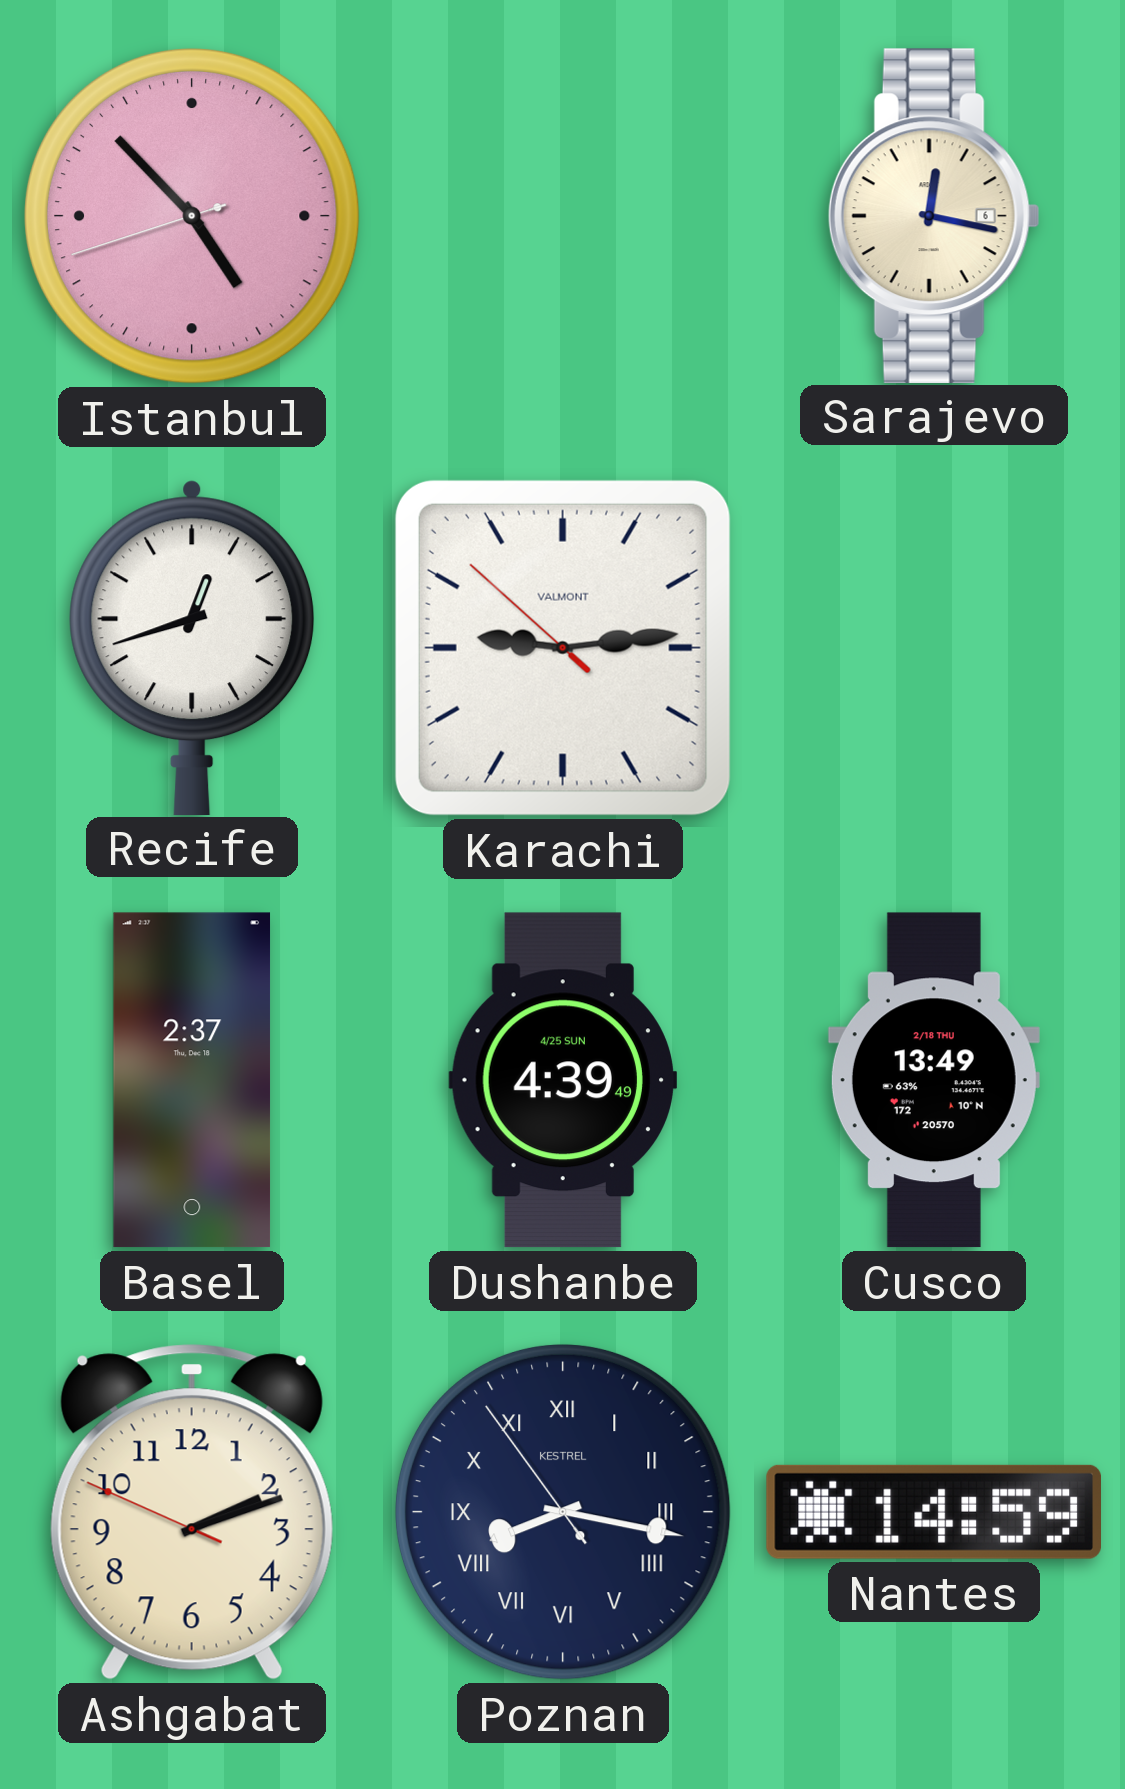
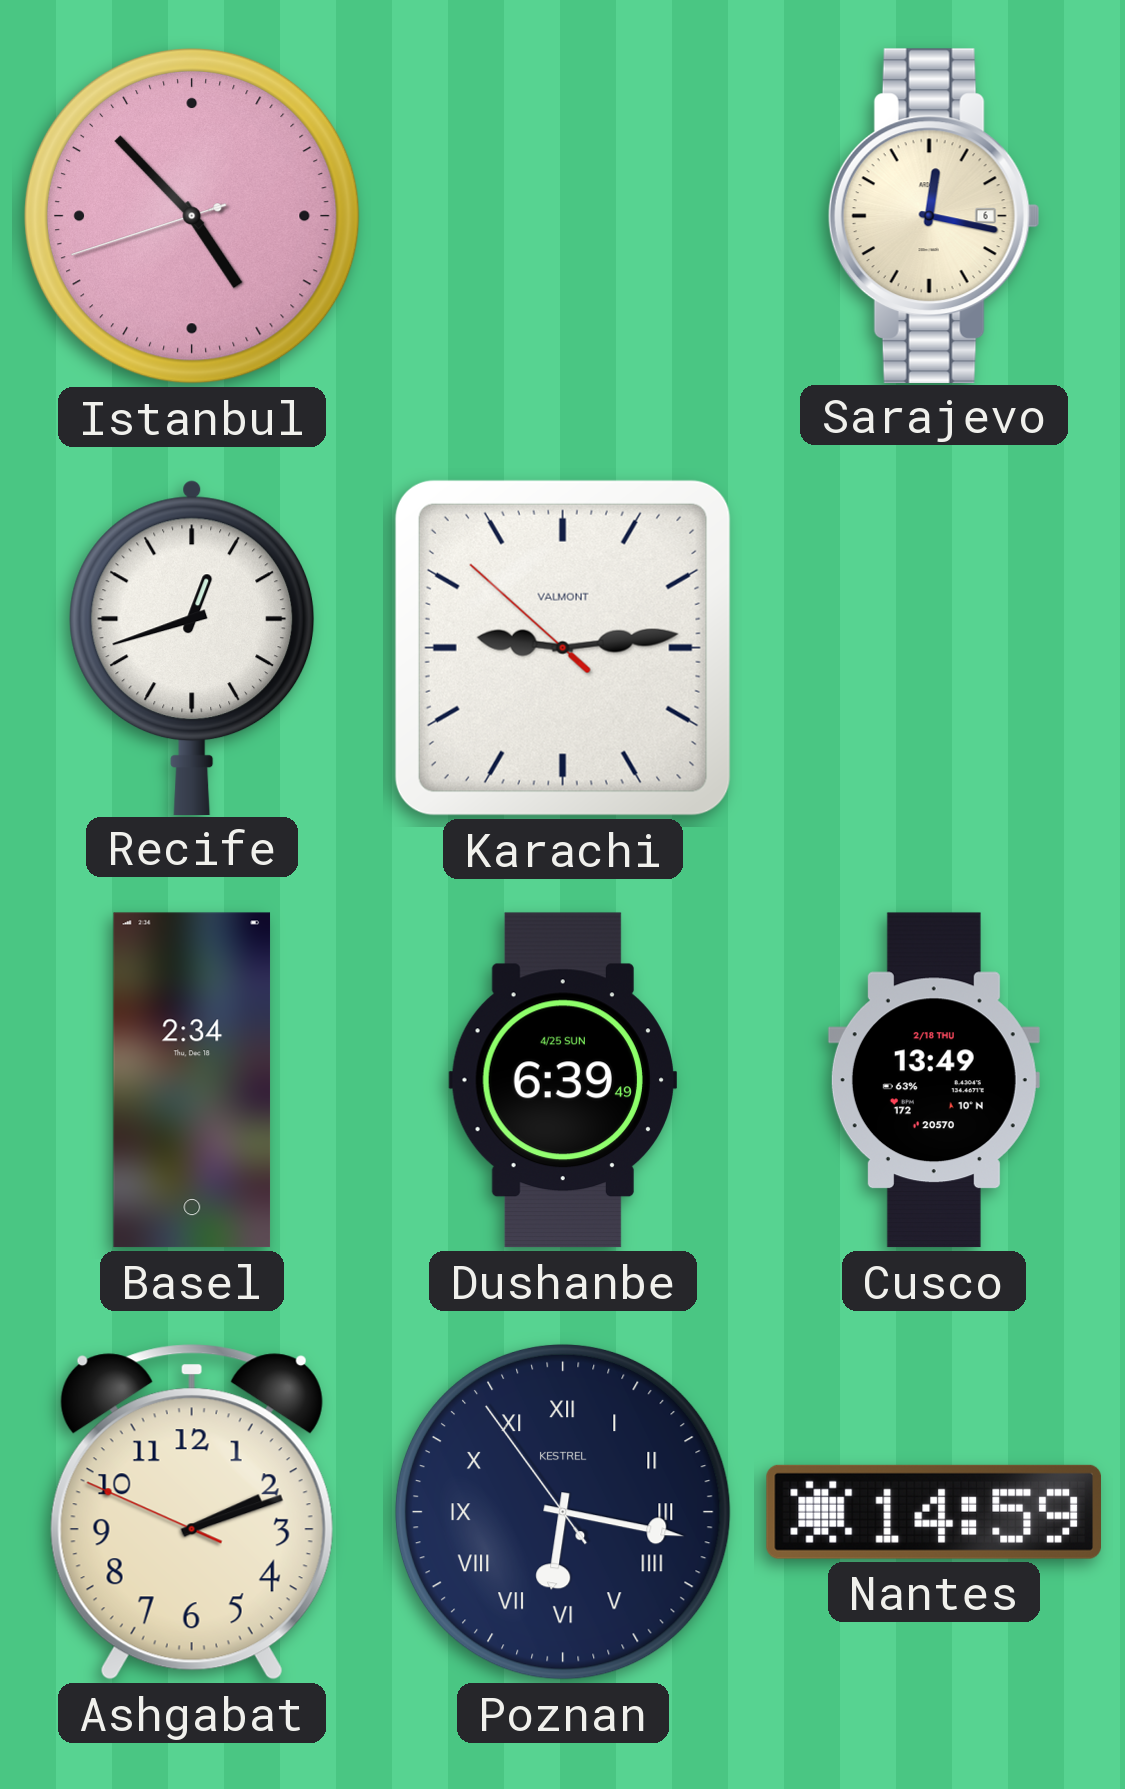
Basel: 2:37 -> 2:34 (192, 1080)
Dushanbe: 4:39 -> 6:39 (562, 1080)
Poznan: 8:16 -> 6:16 (563, 1512)
